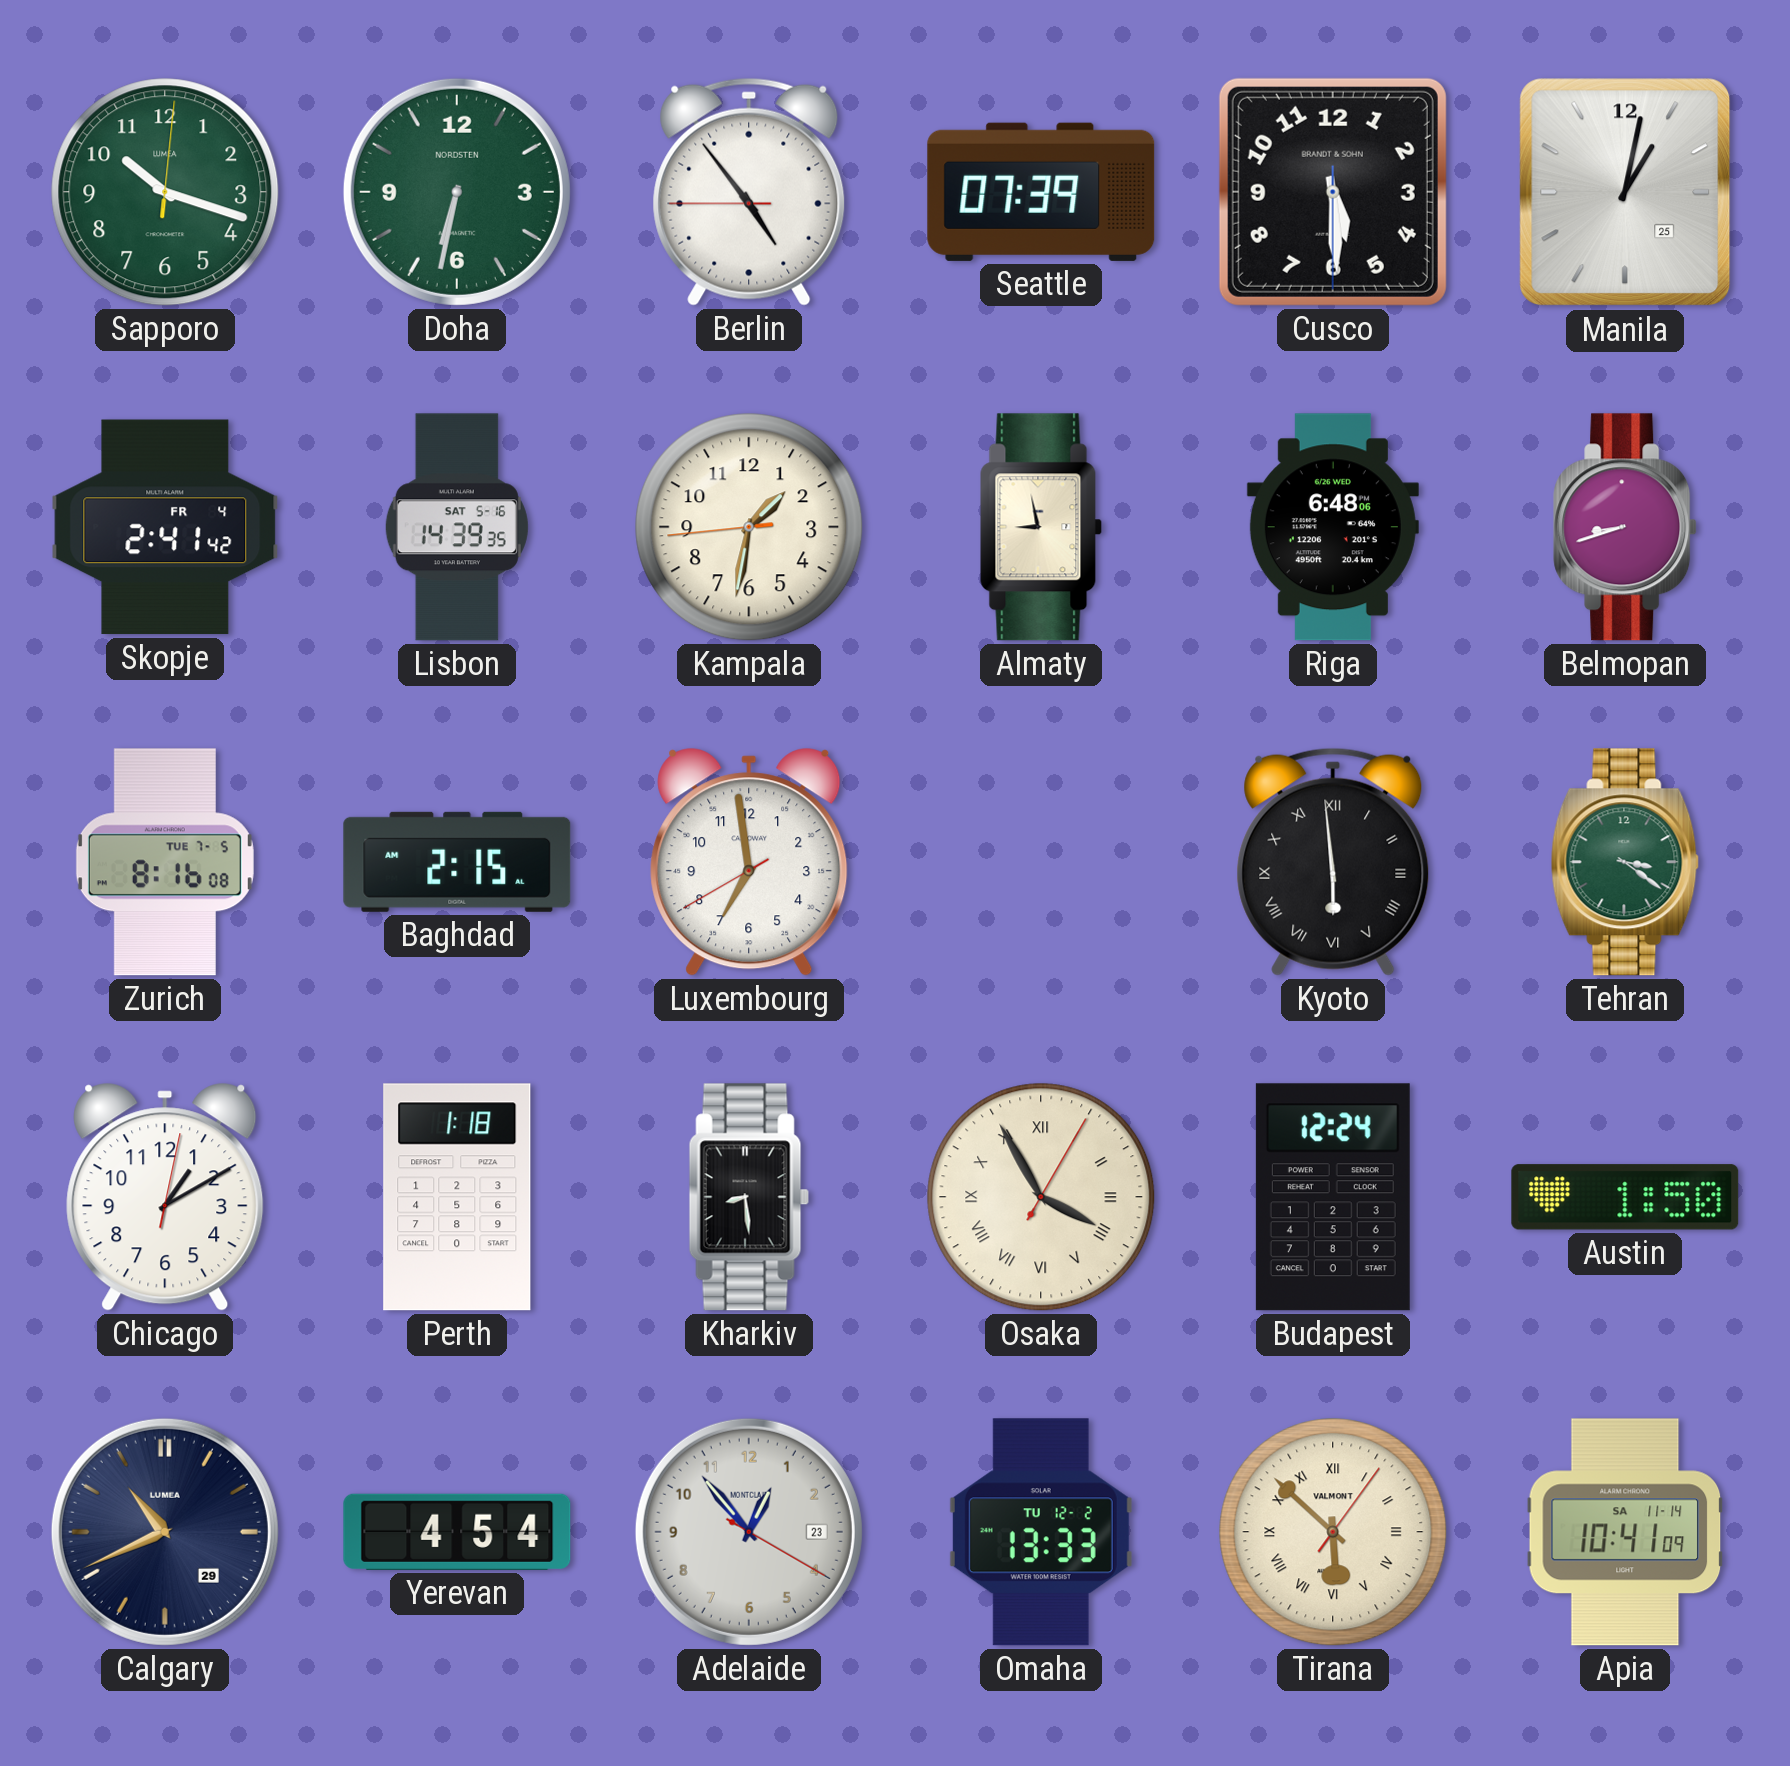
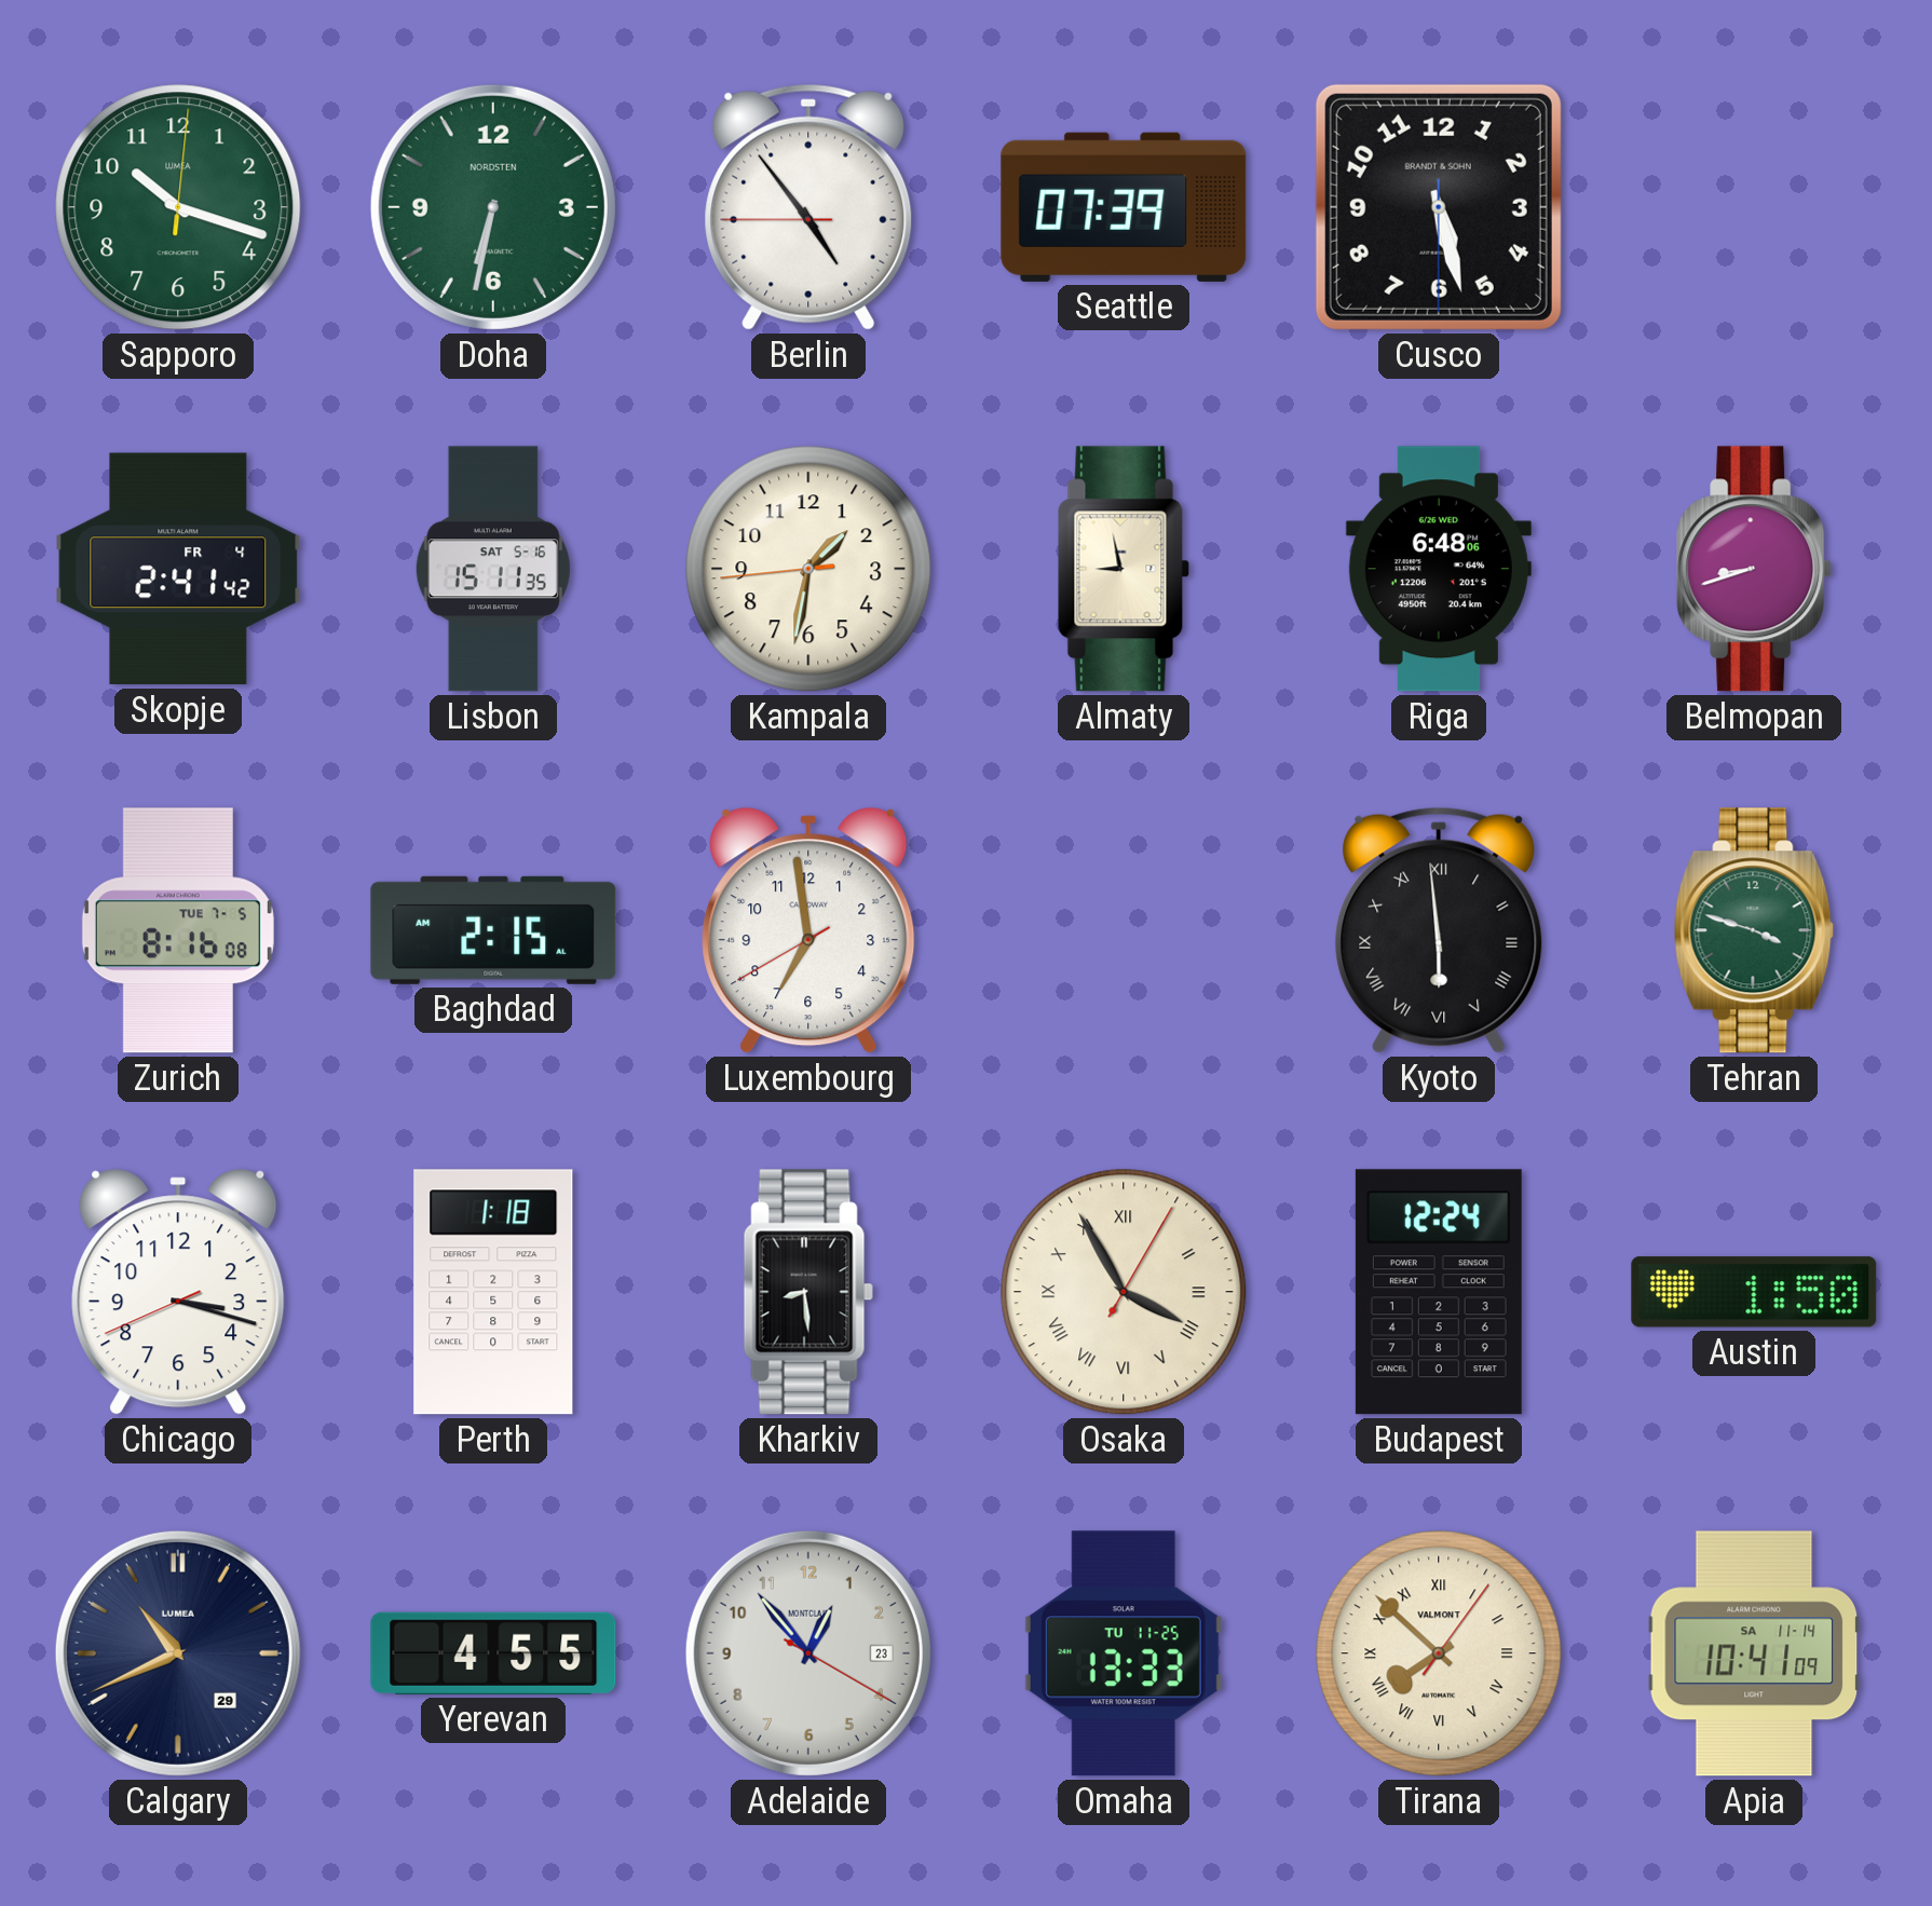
Cusco: 5:29 -> 5:27 (1439, 207)
Manila: 1:02 -> none (1625, 192)
Lisbon: 14:39 -> 15:11 (493, 569)
Tehran: 3:21 -> 3:48 (1754, 930)
Chicago: 1:10 -> 3:17 (178, 1292)
Yerevan: 4:54 -> 4:55 (493, 1653)
Omaha date: TU 12-2 -> TU 11-25 (1124, 1653)
Tirana: 5:52 -> 7:52 (1439, 1653)
